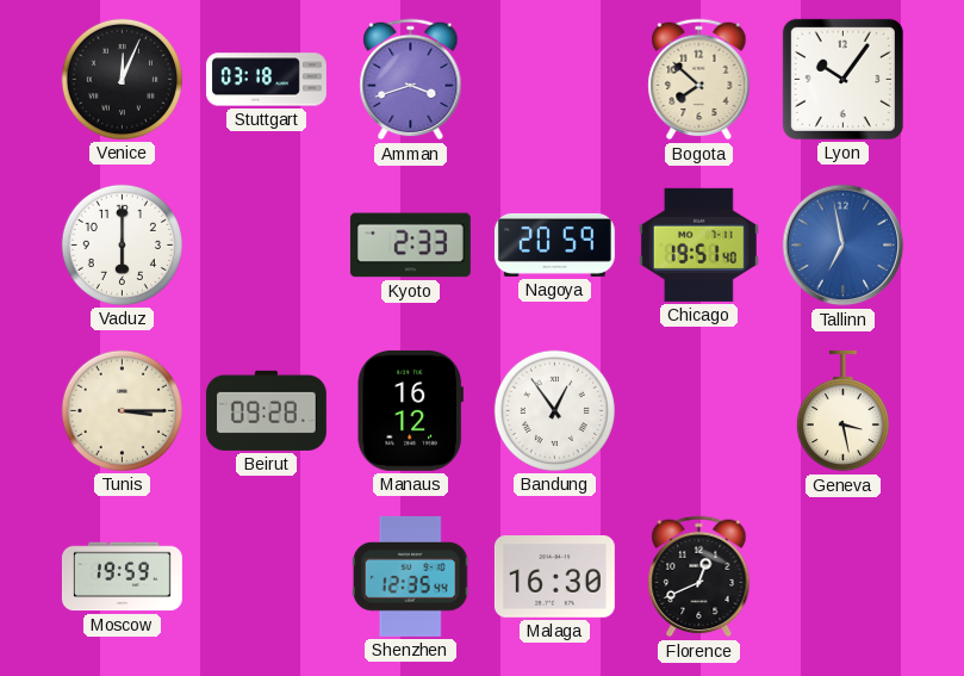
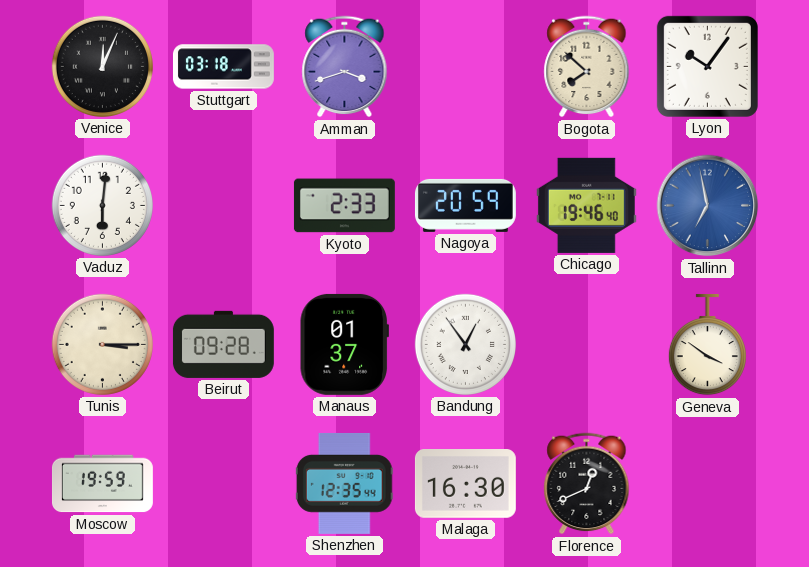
Vaduz: 6:00 -> 6:01 (102, 205)
Chicago: 19:51 -> 19:46 (586, 205)
Manaus: 16:12 -> 01:37 (344, 344)
Geneva: 3:28 -> 3:51 (707, 345)
